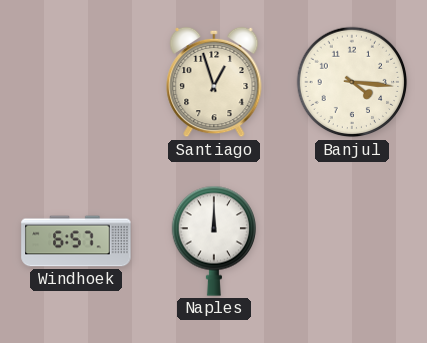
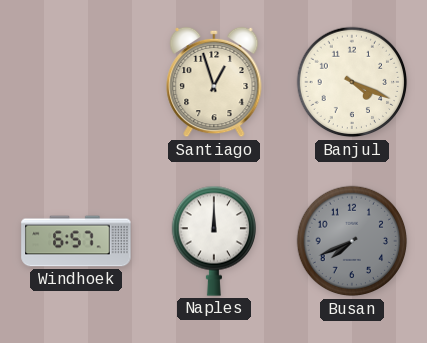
Banjul: 4:16 -> 4:19 (352, 82)
Busan: none -> 7:41 (352, 241)
